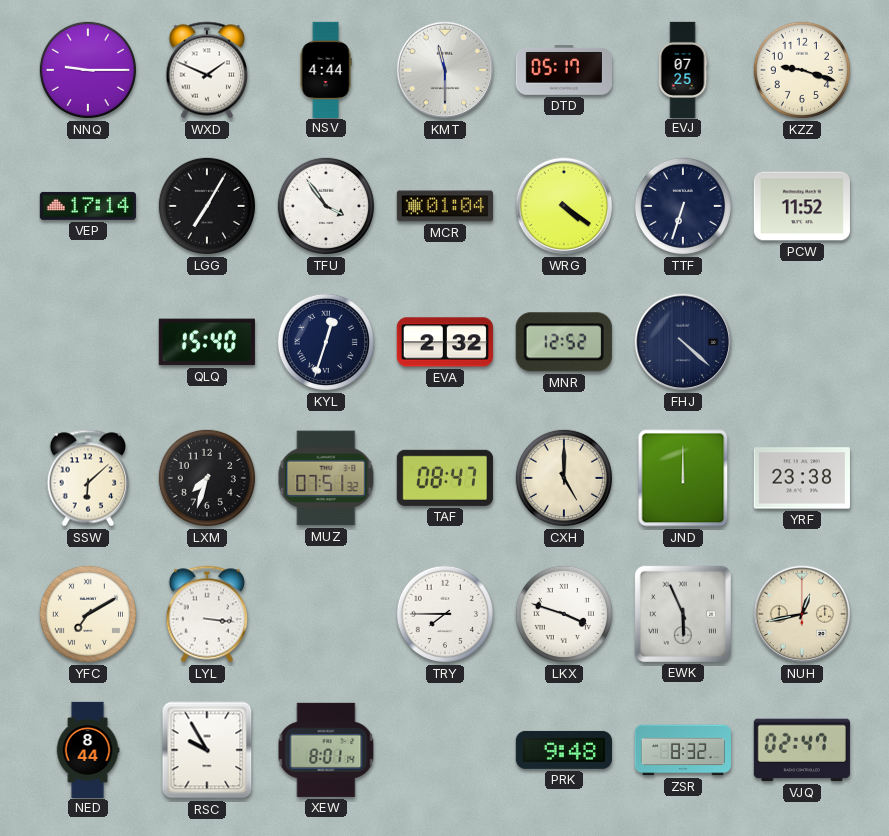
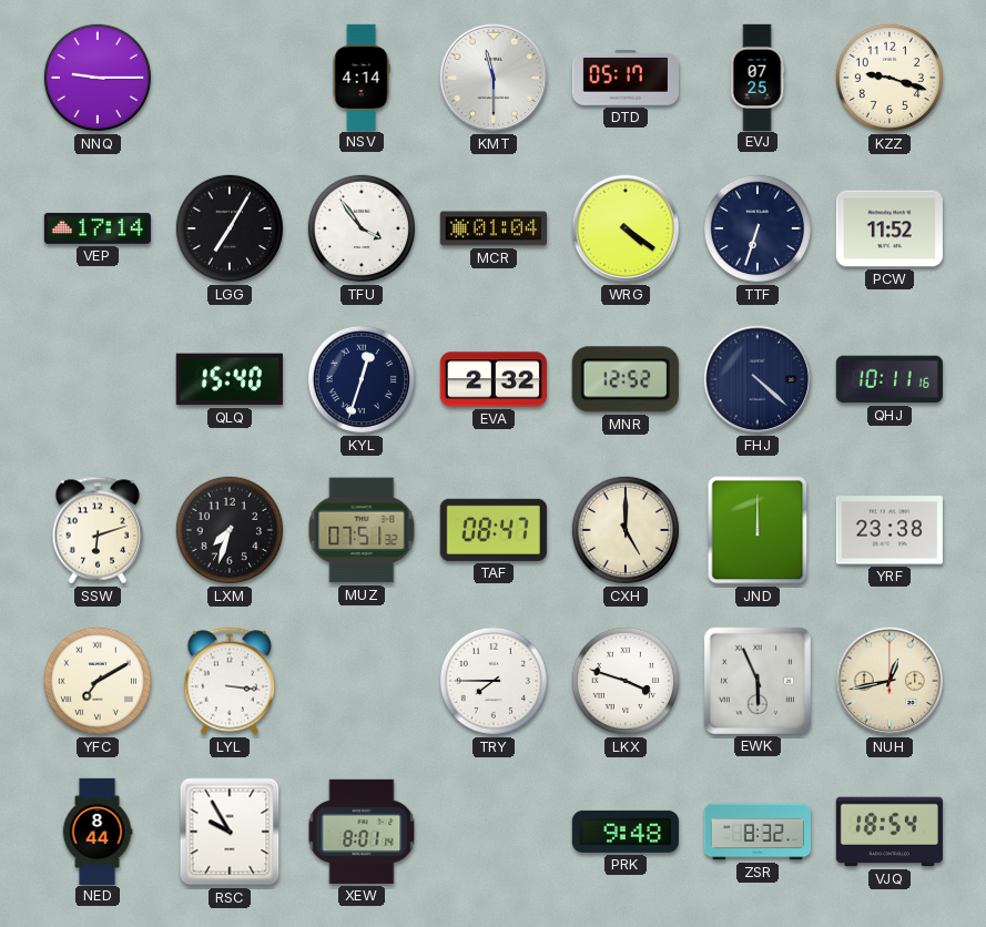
WXD: 1:49 -> none (207, 70)
NSV: 4:44 -> 4:14 (362, 77)
QHJ: none -> 10:11 (890, 379)
SSW: 6:08 -> 6:12 (98, 530)
VJQ: 02:47 -> 18:54 (890, 832)
